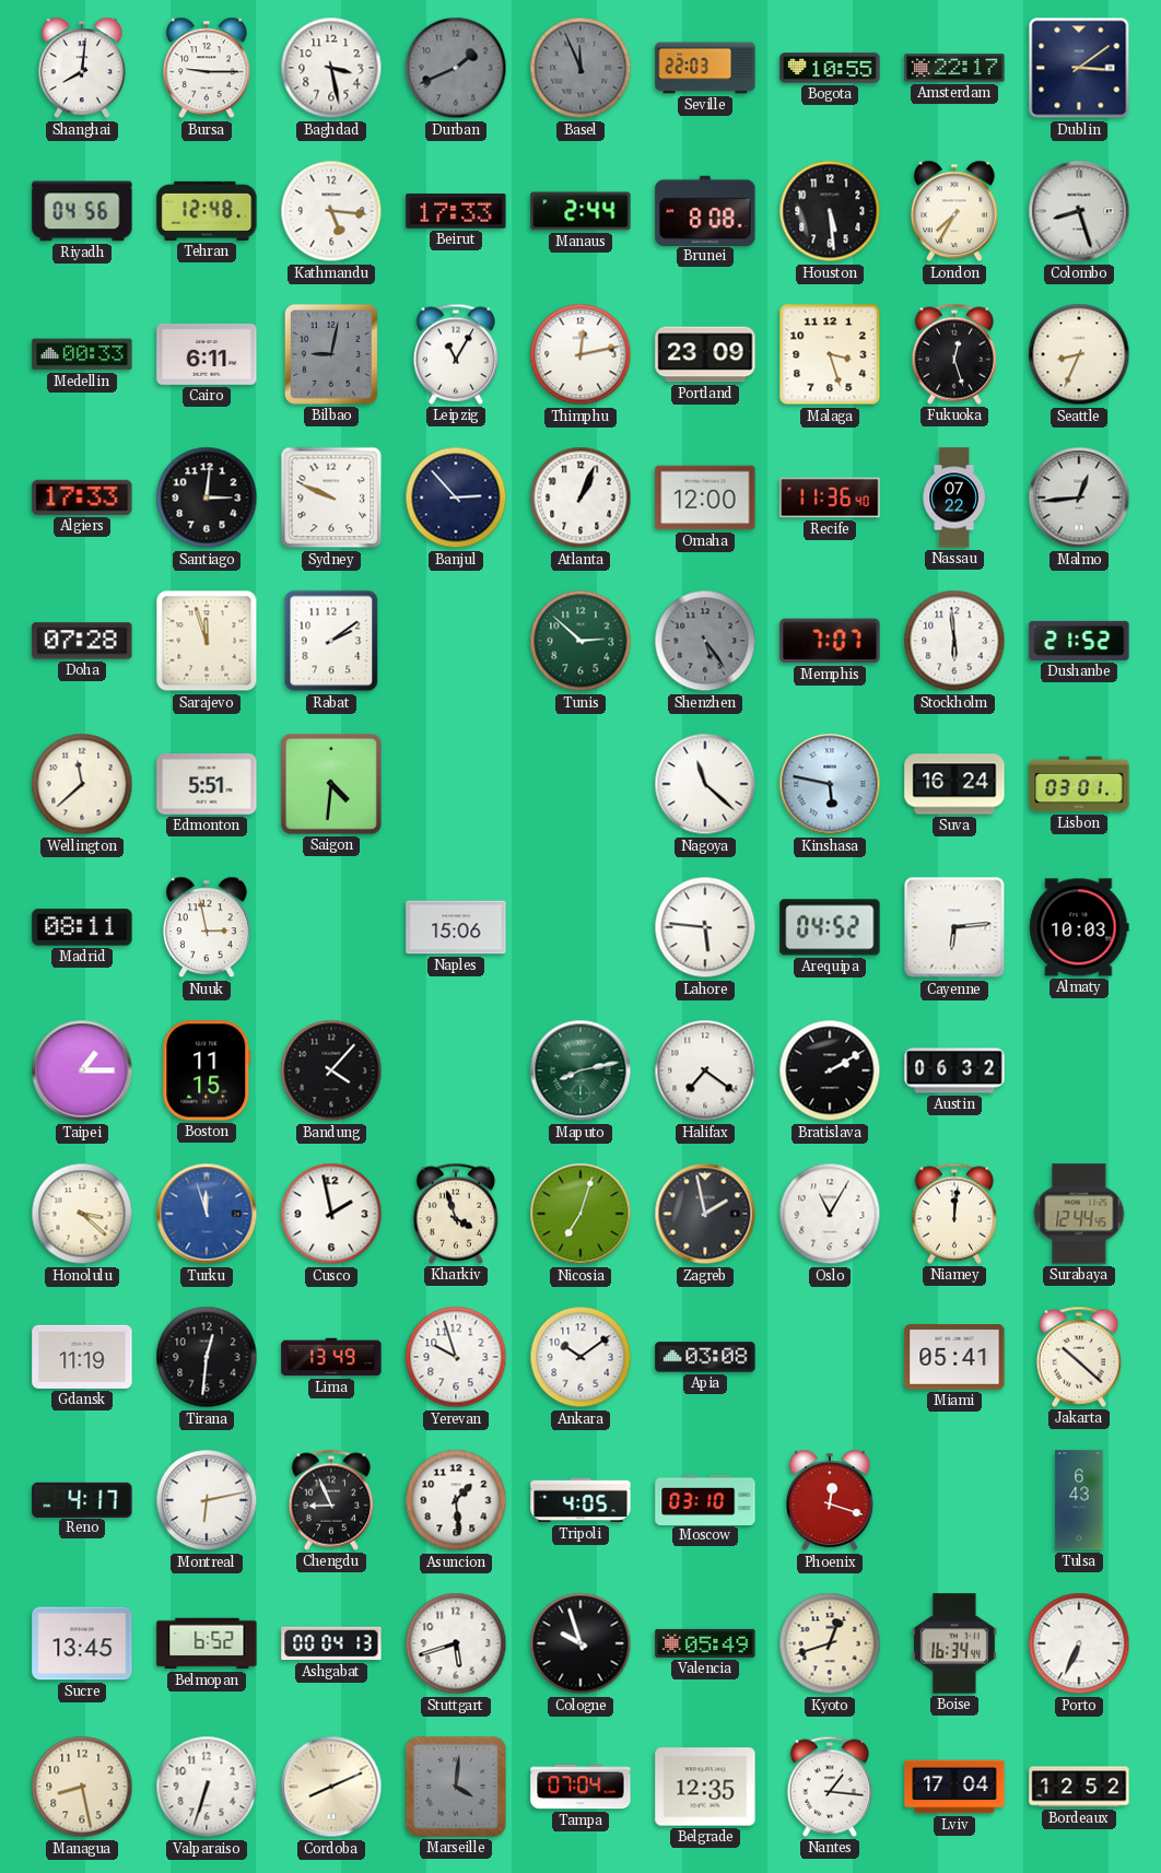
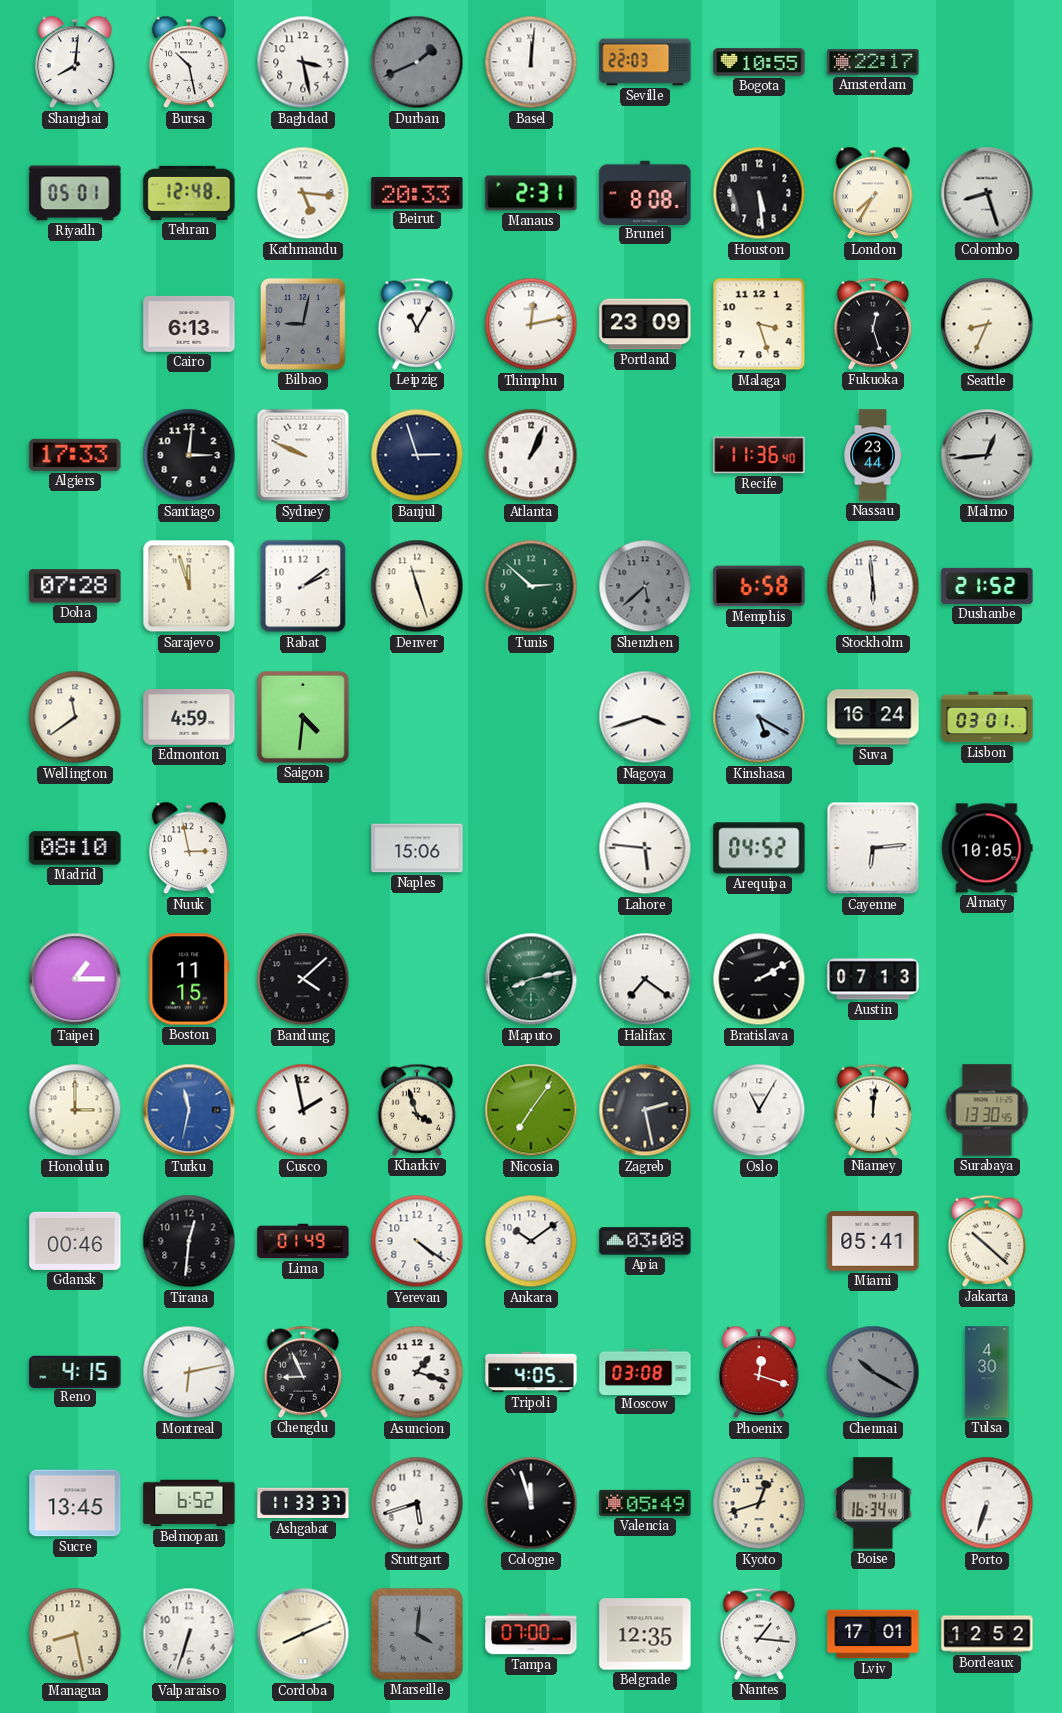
Bursa: 9:15 -> 10:28 (190, 62)
Basel: 11:56 -> 12:01 (531, 62)
Basel dial: grey -> white (531, 62)
Dublin: 3:09 -> none (1079, 68)
Riyadh: 04:56 -> 05:01 (75, 193)
Beirut: 17:33 -> 20:33 (417, 194)
Manaus: 2:44 -> 2:31 (531, 193)
Medellin: 00:33 -> none (82, 354)
Cairo: 6:11 -> 6:13 (189, 324)
Banjul: 2:53 -> 2:57 (417, 455)
Omaha: 12:00 -> none (705, 497)
Nassau: 07:22 -> 23:44 (873, 455)
Denver: none -> 11:27 (417, 586)
Shenzhen: 5:24 -> 5:38 (645, 586)
Memphis: 7:07 -> 6:58 (759, 586)
Wellington: 11:38 -> 11:39 (75, 717)
Edmonton: 5:51 -> 4:59 (189, 717)
Nagoya: 11:22 -> 3:42 (645, 717)
Kinshasa: 5:47 -> 5:20 (759, 717)
Madrid: 08:11 -> 08:10 (75, 848)
Almaty: 10:03 -> 10:05 (987, 848)
Bandung: 4:07 -> 4:08 (303, 979)
Austin: 06:32 -> 07:13 (873, 979)
Honolulu: 3:22 -> 3:00 (75, 1110)
Turku: 11:57 -> 11:32 (189, 1110)
Nicosia: 7:03 -> 7:06 (531, 1110)
Zagreb: 1:58 -> 2:28 (645, 1110)
Surabaya: 12:44 -> 13:30 (987, 1110)
Gdansk: 11:19 -> 00:46 (75, 1241)
Lima: 13:49 -> 01:49 (303, 1241)
Yerevan: 9:57 -> 4:21 (417, 1241)
Reno: 4:17 -> 4:15 (75, 1371)
Asuncion: 1:29 -> 1:18 (417, 1372)
Moscow: 03:10 -> 03:08 (645, 1371)
Chennai: none -> 10:20 (873, 1372)
Tulsa: 6:43 -> 4:30 (987, 1372)
Ashgabat: 00:04 -> 11:33 (303, 1503)
Cologne: 9:57 -> 11:57 (531, 1503)
Porto: 6:34 -> 6:33 (987, 1503)
Tampa: 07:04 -> 07:00 (531, 1634)
Lviv: 17:04 -> 17:01 (873, 1634)
